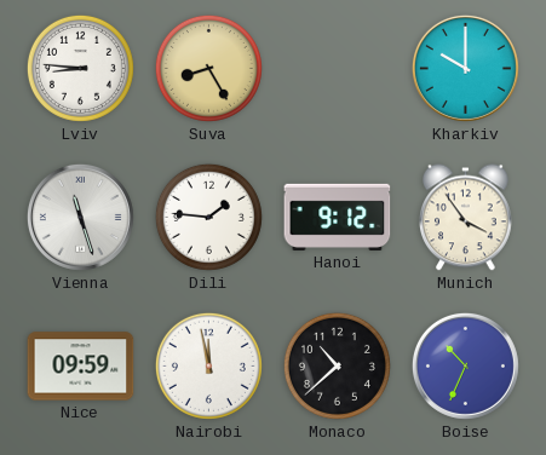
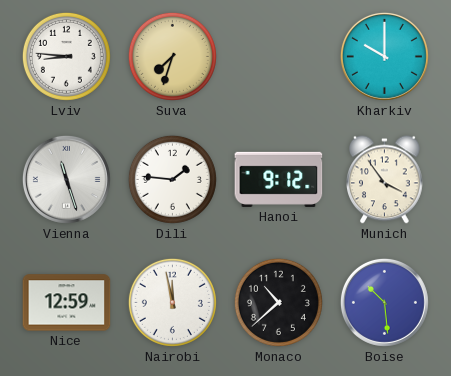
Suva: 8:25 -> 7:33 (172, 56)
Nice: 09:59 -> 12:59 (67, 303)
Boise: 10:34 -> 10:29 (384, 302)
